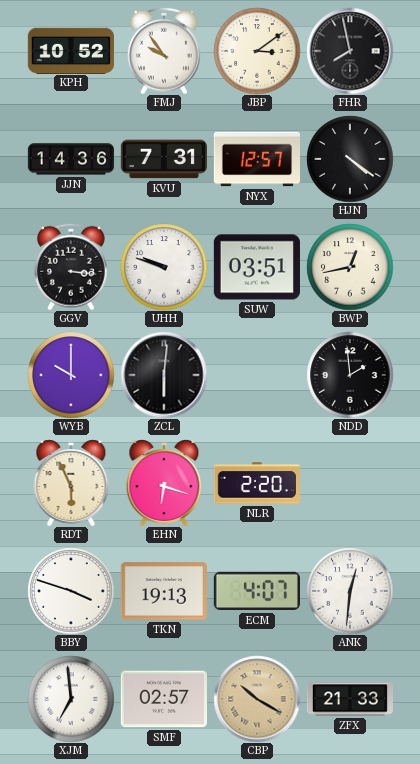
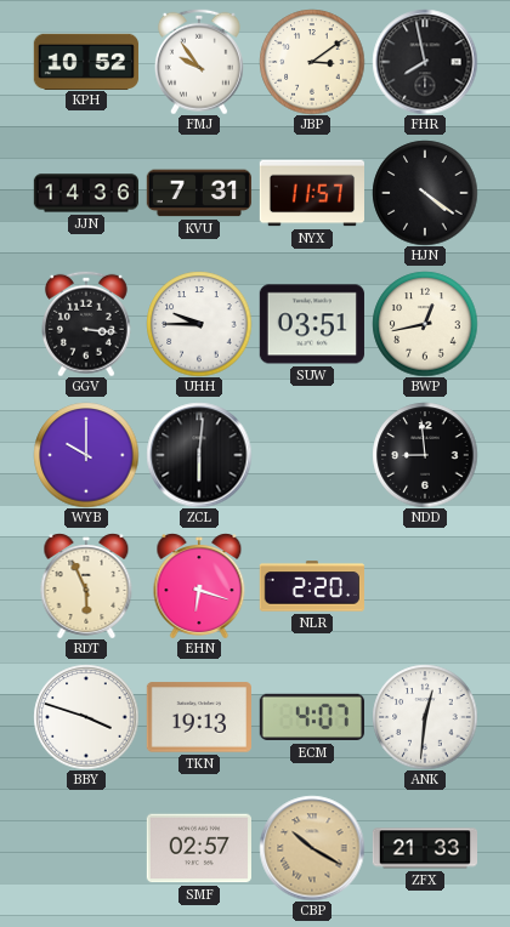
NYX: 12:57 -> 11:57 (311, 193)
UHH: 9:48 -> 9:45 (199, 324)
NDD: 1:59 -> 8:59 (425, 455)
XJM: 6:59 -> none (71, 699)
